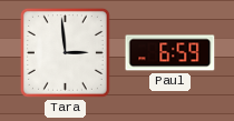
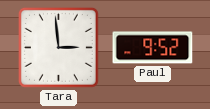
Paul: 6:59 -> 9:52 (153, 48)
